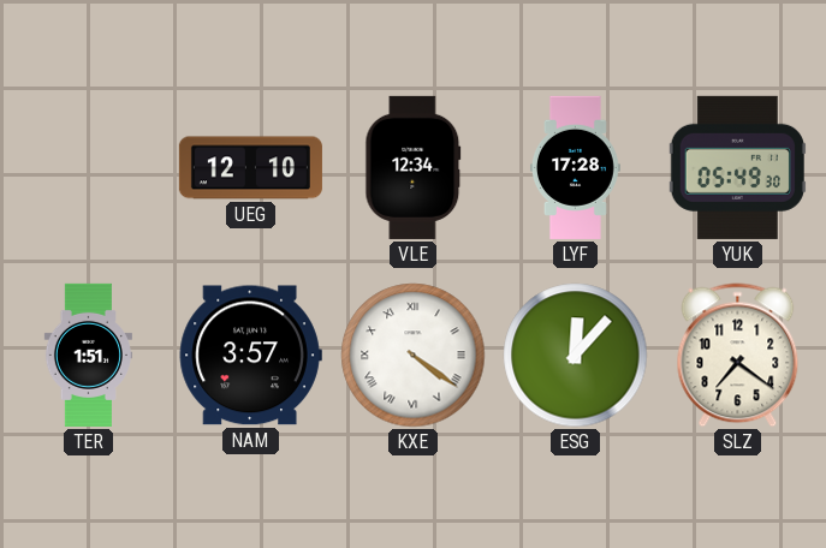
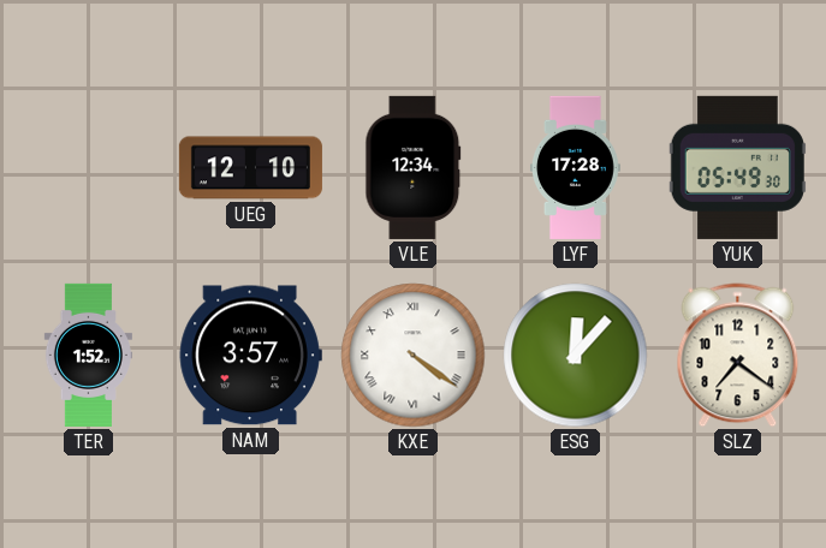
TER: 1:51 -> 1:52 (88, 355)
